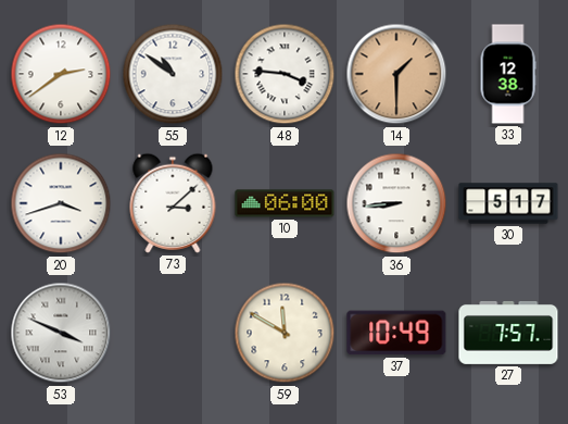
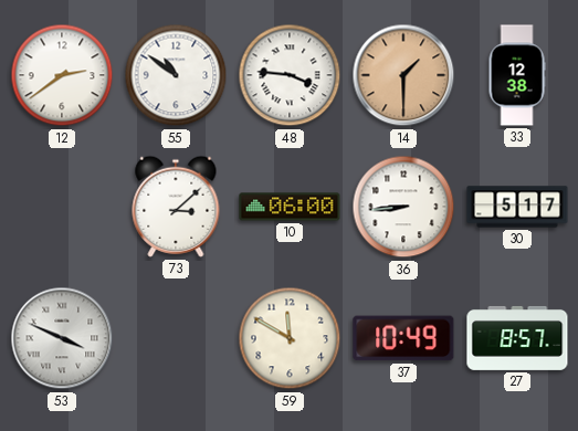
20: 3:42 -> none (61, 203)
27: 7:57 -> 8:57 (517, 338)
